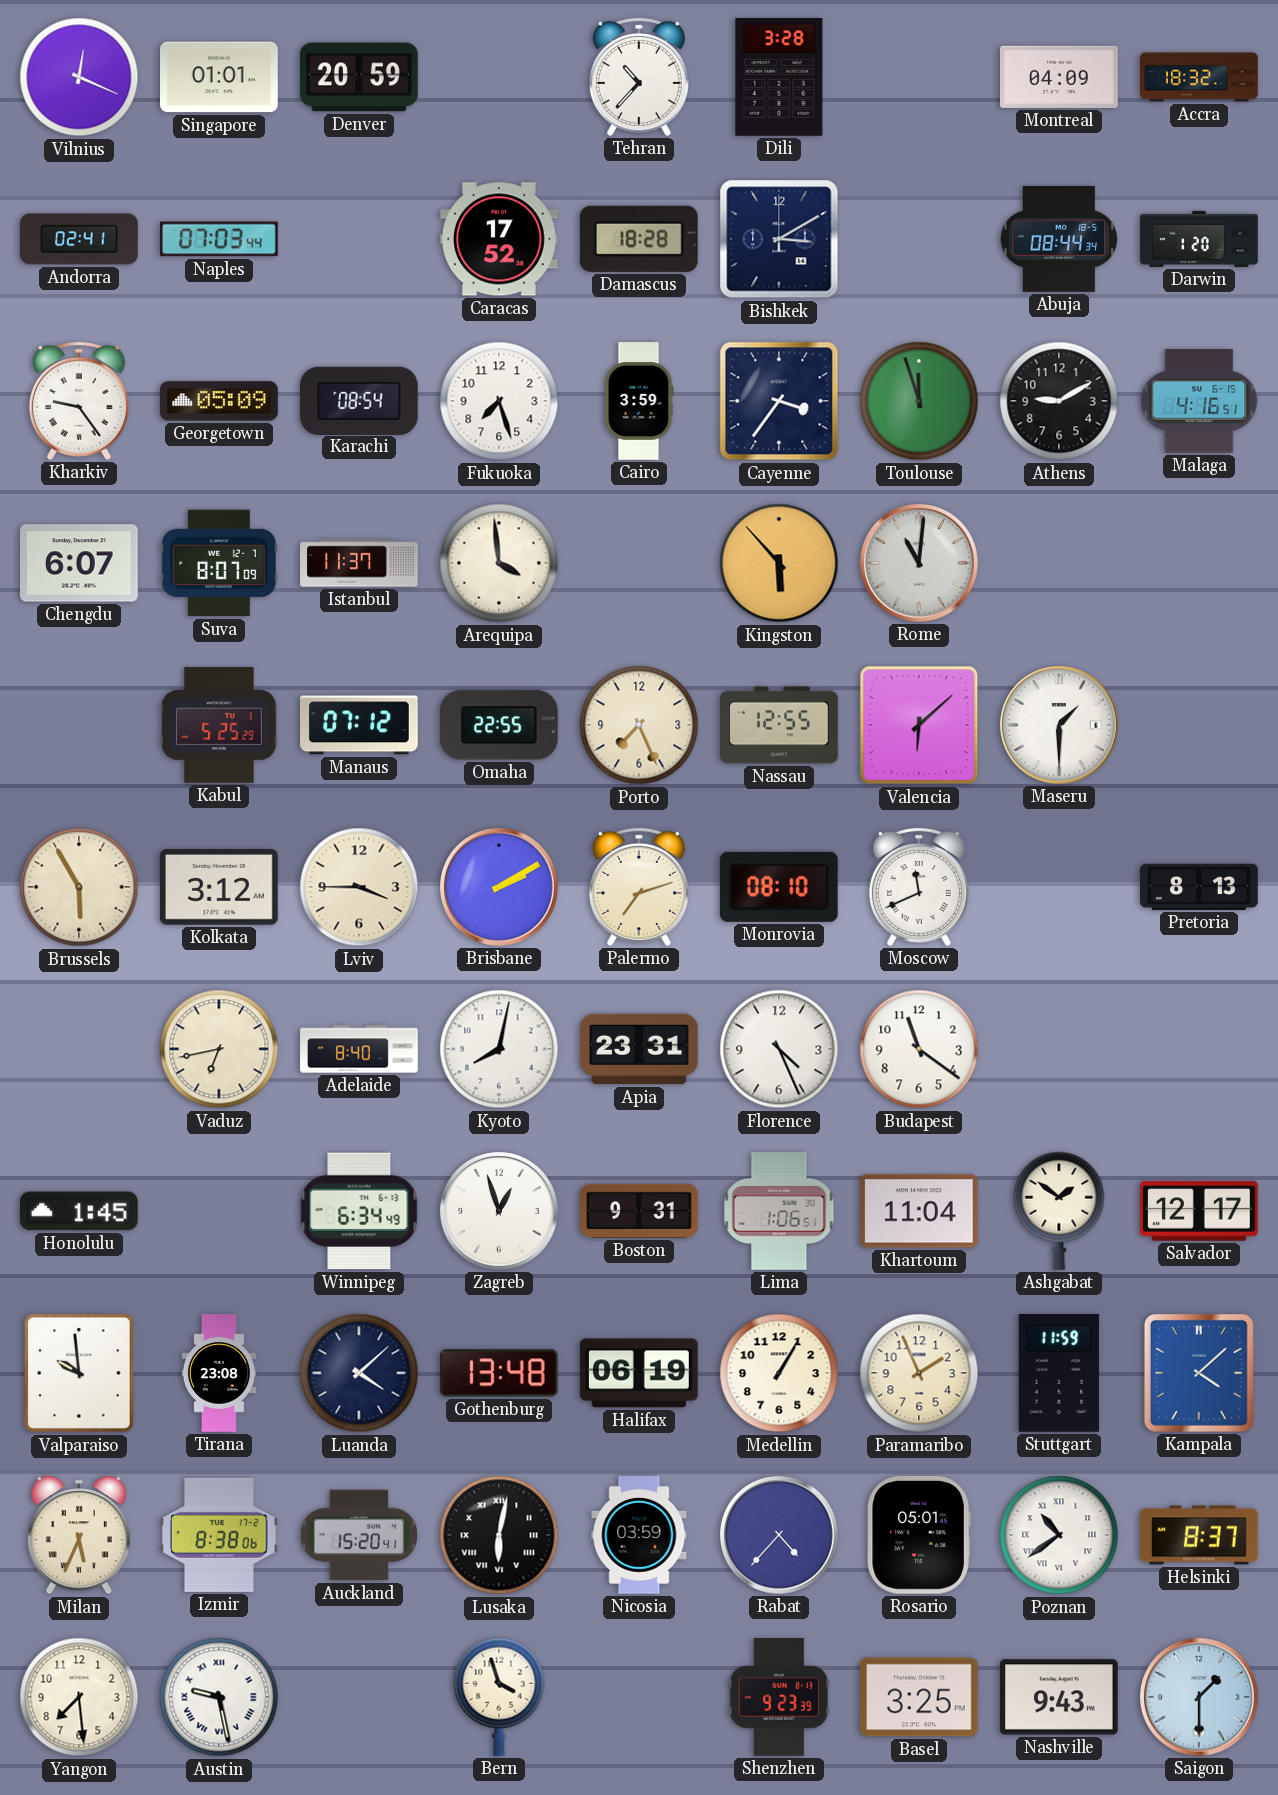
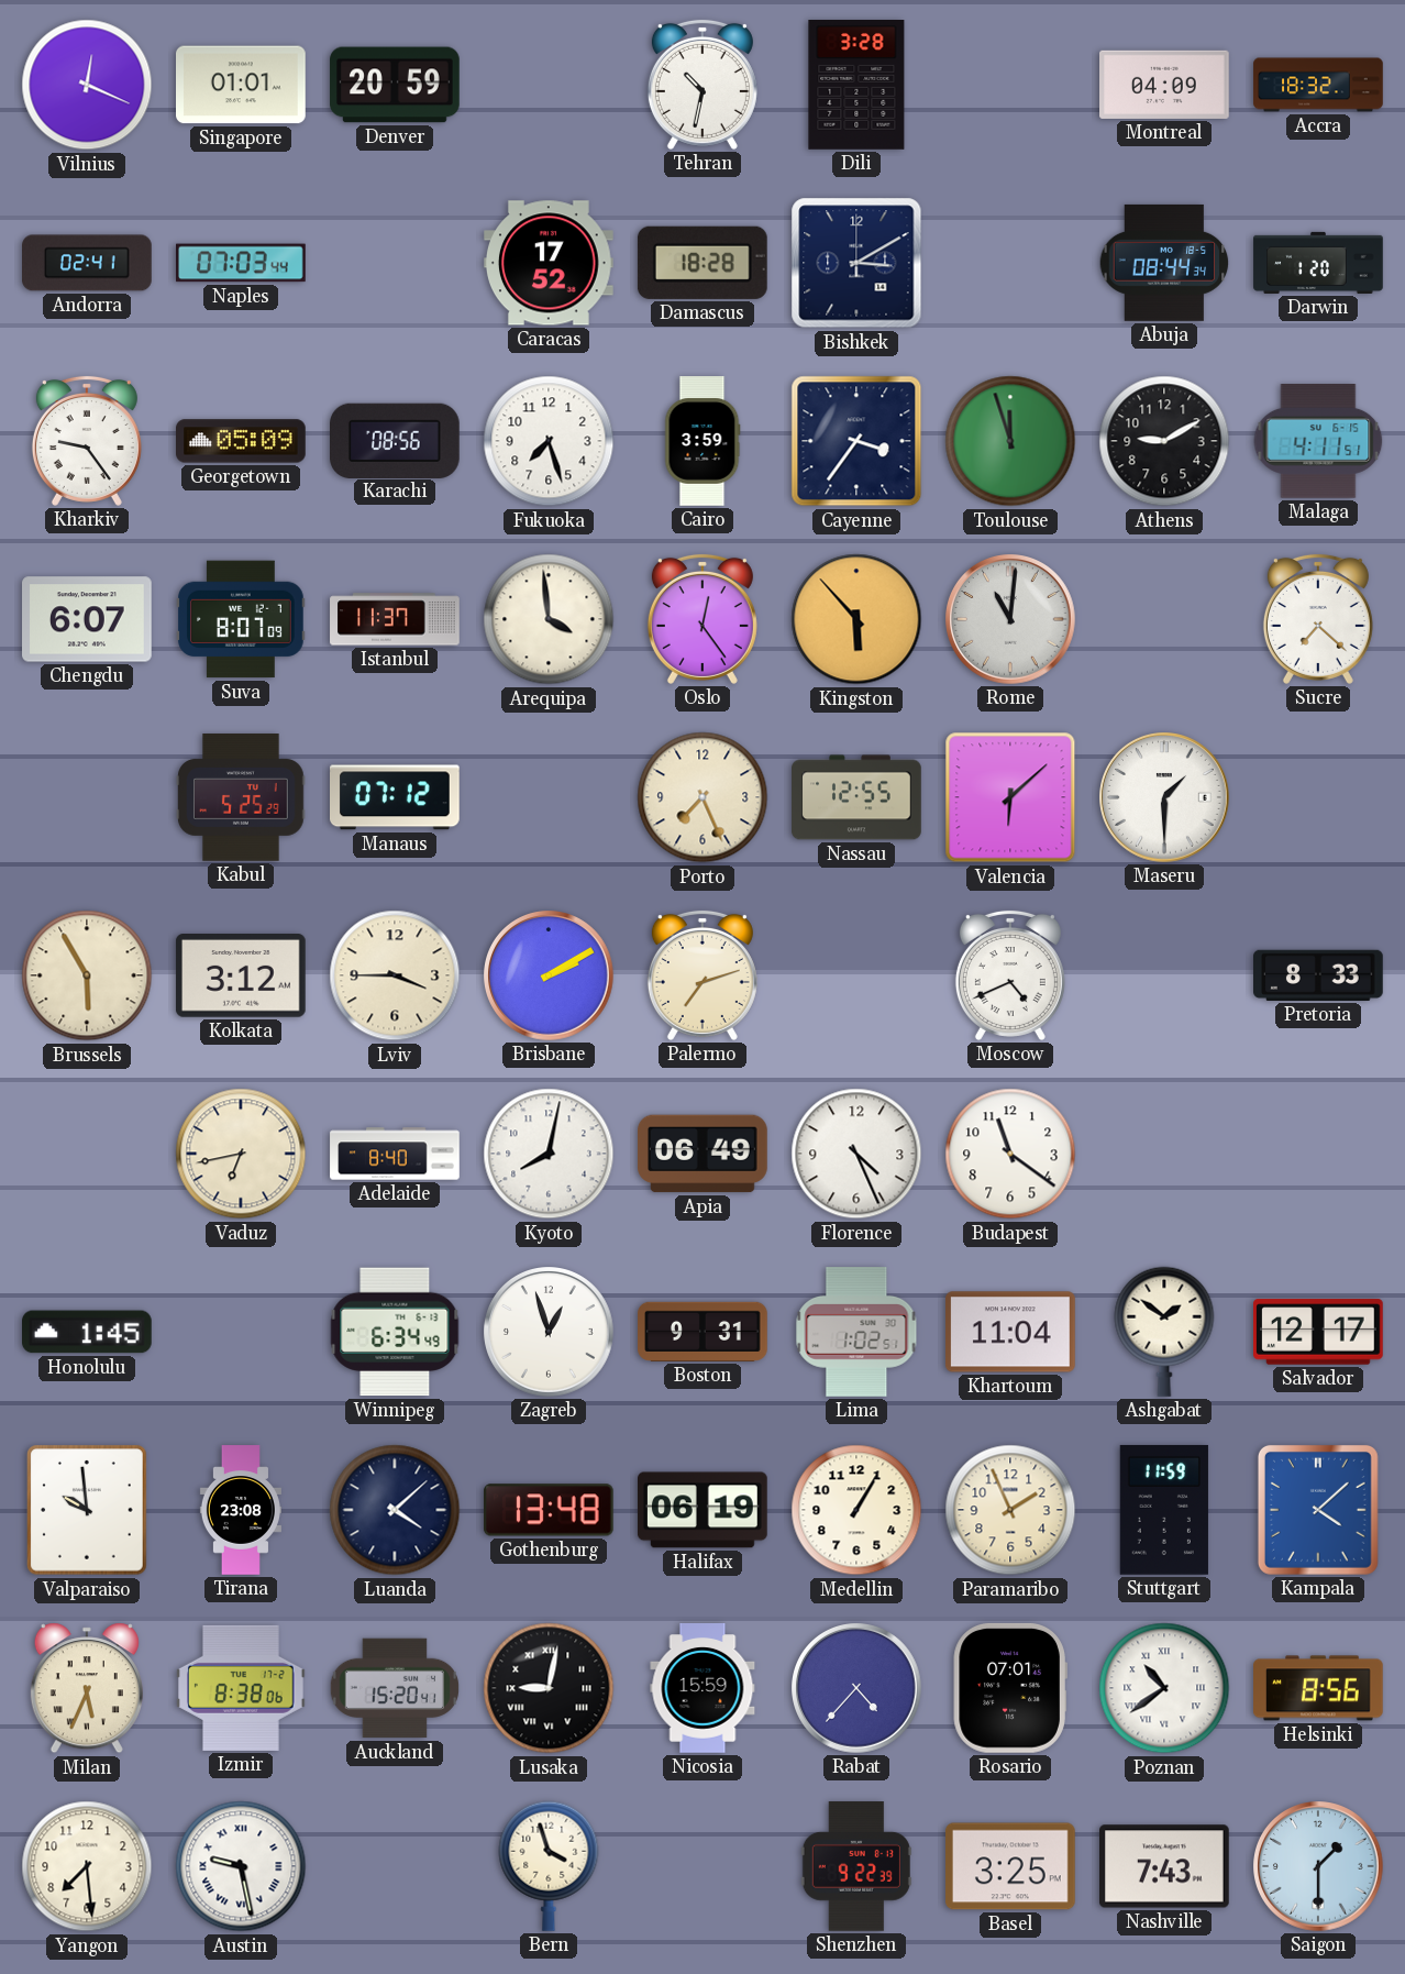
Tehran: 10:37 -> 10:32 (702, 85)
Karachi: 08:54 -> 08:56 (396, 440)
Malaga: 4:16 -> 4:11 (1318, 441)
Oslo: none -> 12:24 (702, 619)
Sucre: none -> 7:22 (1318, 619)
Omaha: 22:55 -> none (499, 725)
Monrovia: 08:10 -> none (779, 887)
Moscow: 11:41 -> 4:41 (1010, 975)
Pretoria: 8:13 -> 8:33 (1319, 975)
Apia: 23:31 -> 06:49 (704, 1154)
Lima: 1:06 -> 1:02 (856, 1333)
Lusaka: 6:02 -> 9:02 (549, 1688)
Nicosia: 03:59 -> 15:59 (702, 1689)
Rosario: 05:01 -> 07:01 (1010, 1688)
Helsinki: 8:37 -> 8:56 (1319, 1688)
Shenzhen: 9:23 -> 9:22 (856, 1867)
Nashville: 9:43 -> 7:43 (1165, 1866)
